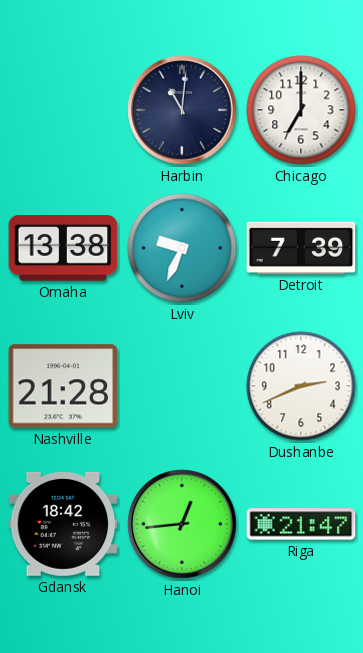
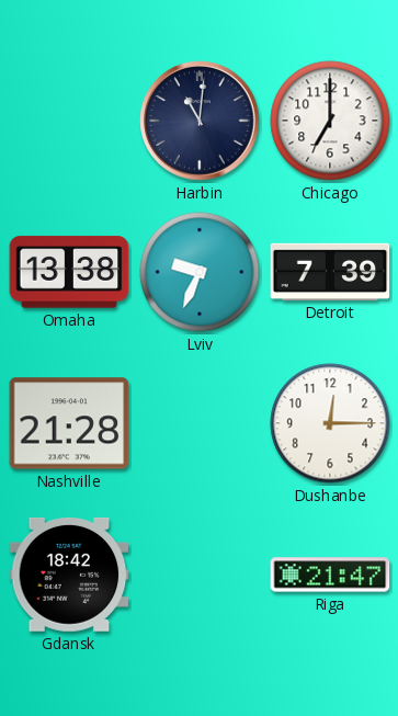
Dushanbe: 2:41 -> 12:15 (330, 423)
Hanoi: 12:44 -> none (182, 524)
